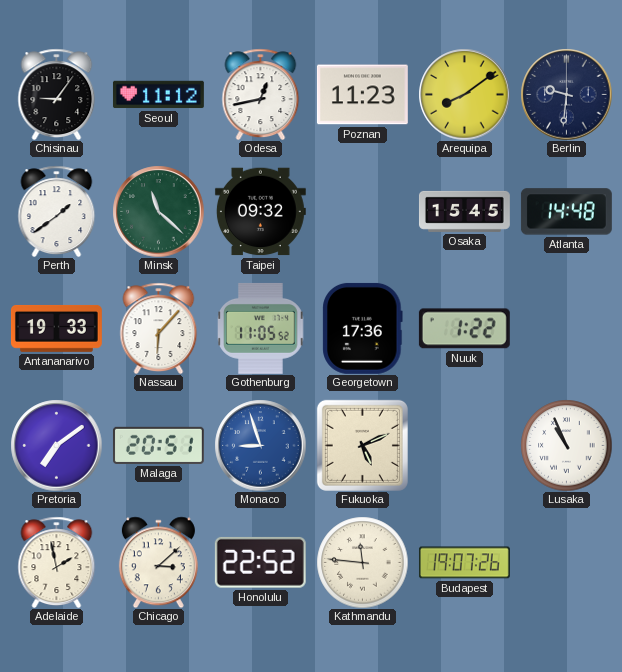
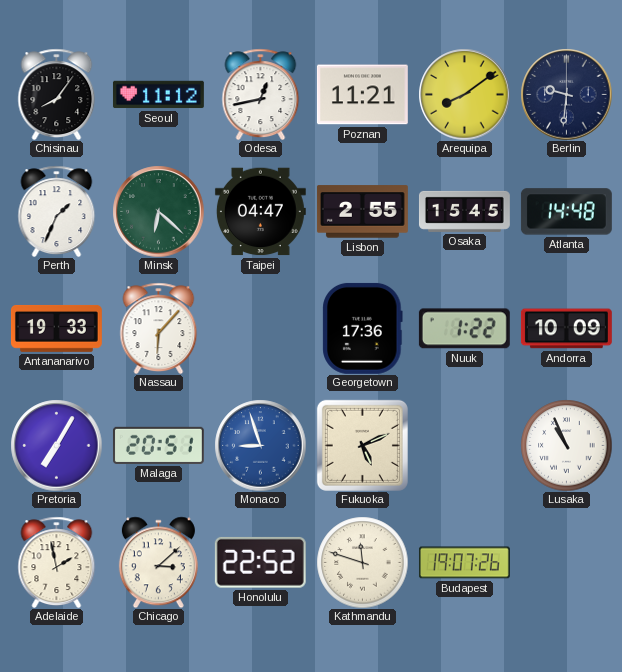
Chisinau: 9:06 -> 8:06 (57, 94)
Poznan: 11:23 -> 11:21 (362, 95)
Perth: 1:39 -> 1:34 (57, 211)
Minsk: 11:22 -> 6:22 (158, 211)
Taipei: 09:32 -> 04:47 (260, 212)
Lisbon: none -> 2:55 (362, 212)
Gothenburg: 11:05 -> none (261, 328)
Andorra: none -> 10:09 (566, 329)
Pretoria: 7:09 -> 7:05 (56, 445)
Kathmandu: 11:46 -> 11:48 (362, 562)
